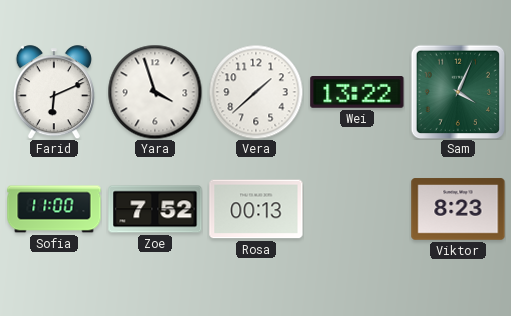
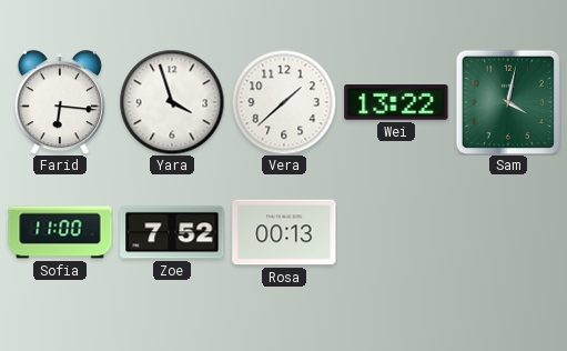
Farid: 6:11 -> 6:16 (60, 102)
Sam: 4:04 -> 4:02 (508, 102)
Viktor: 8:23 -> none (458, 209)
